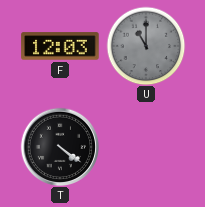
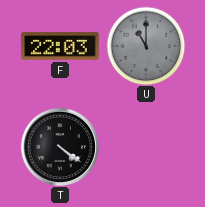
F: 12:03 -> 22:03 (60, 46)
